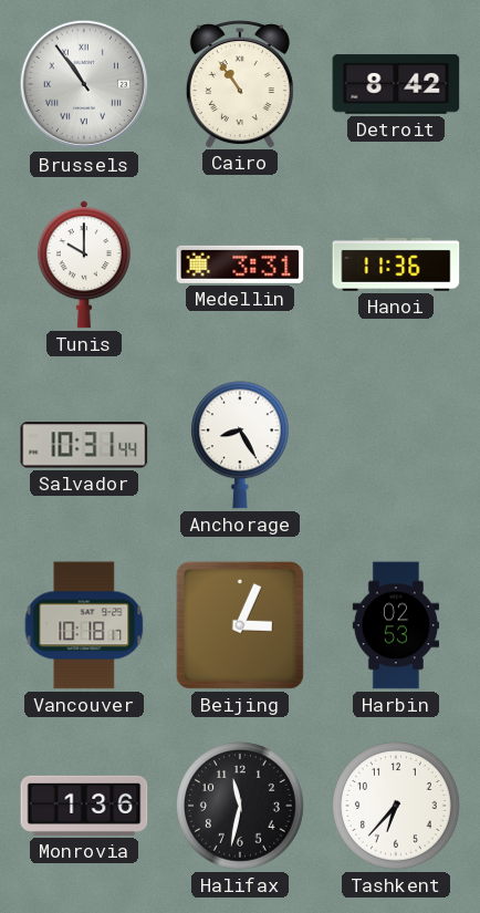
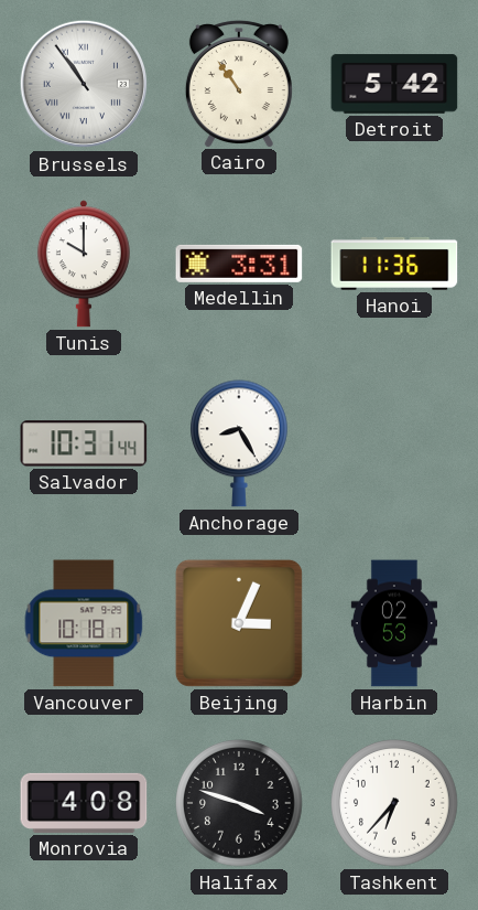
Detroit: 8:42 -> 5:42 (394, 84)
Monrovia: 1:36 -> 4:08 (84, 803)
Halifax: 11:32 -> 3:48 (240, 804)
